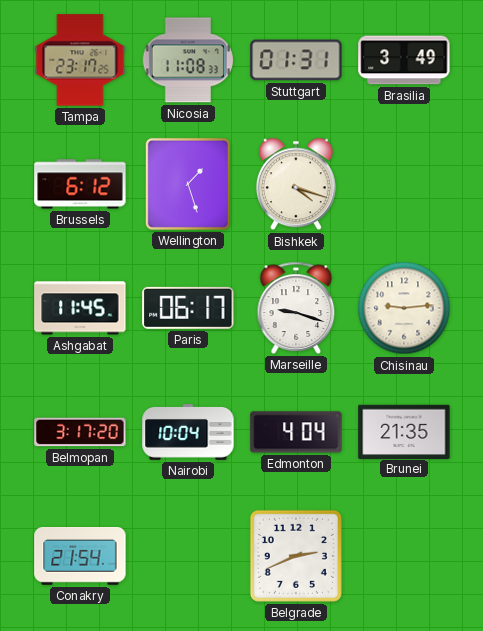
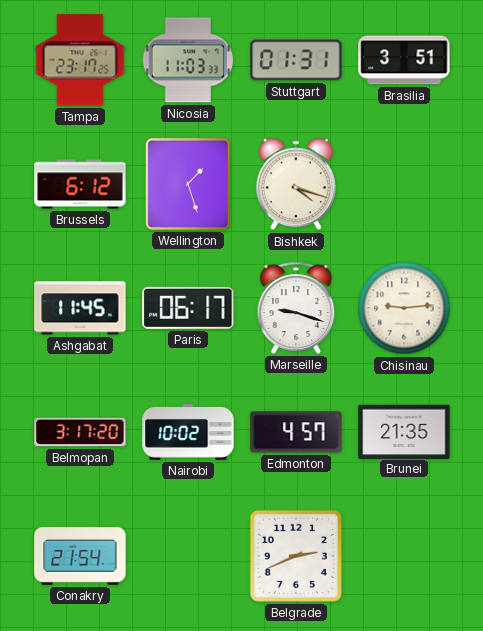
Nicosia: 11:08 -> 11:03 (188, 60)
Brasilia: 3:49 -> 3:51 (404, 60)
Nairobi: 10:04 -> 10:02 (188, 433)
Edmonton: 4:04 -> 4:57 (296, 432)
